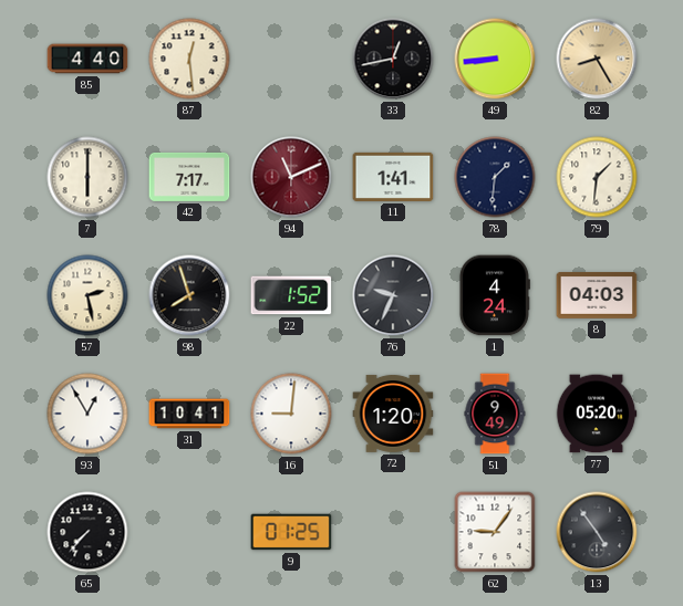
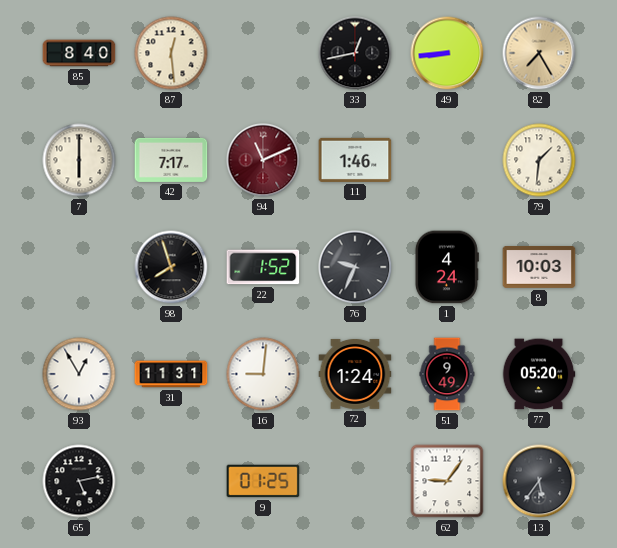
85: 4:40 -> 8:40 (79, 53)
82: 8:25 -> 7:25 (539, 53)
11: 1:41 -> 1:46 (355, 160)
78: 1:31 -> none (495, 177)
57: 2:28 -> none (87, 295)
8: 04:03 -> 10:03 (539, 268)
31: 10:41 -> 11:31 (171, 374)
72: 1:20 -> 1:24 (355, 374)
65: 7:37 -> 5:13 (79, 481)
13: 4:54 -> 5:36 (539, 481)
